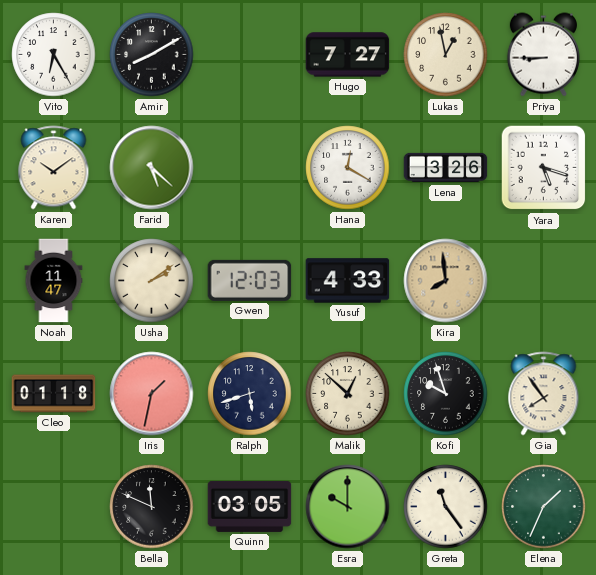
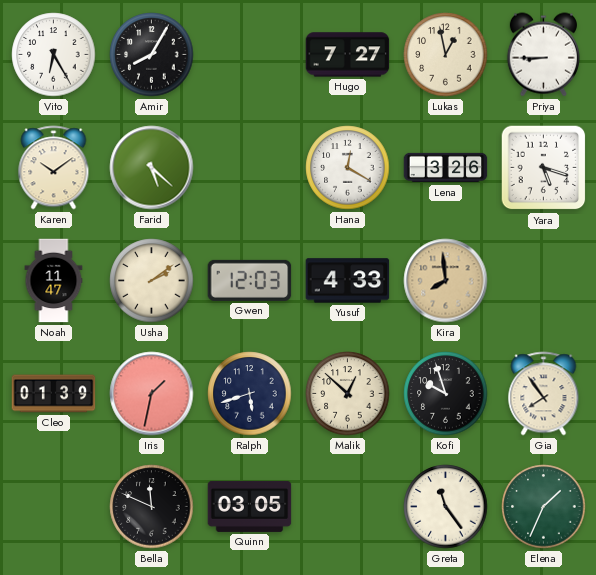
Amir: 8:10 -> 8:05 (152, 55)
Cleo: 01:18 -> 01:39 (54, 394)
Esra: 10:00 -> none (348, 507)
